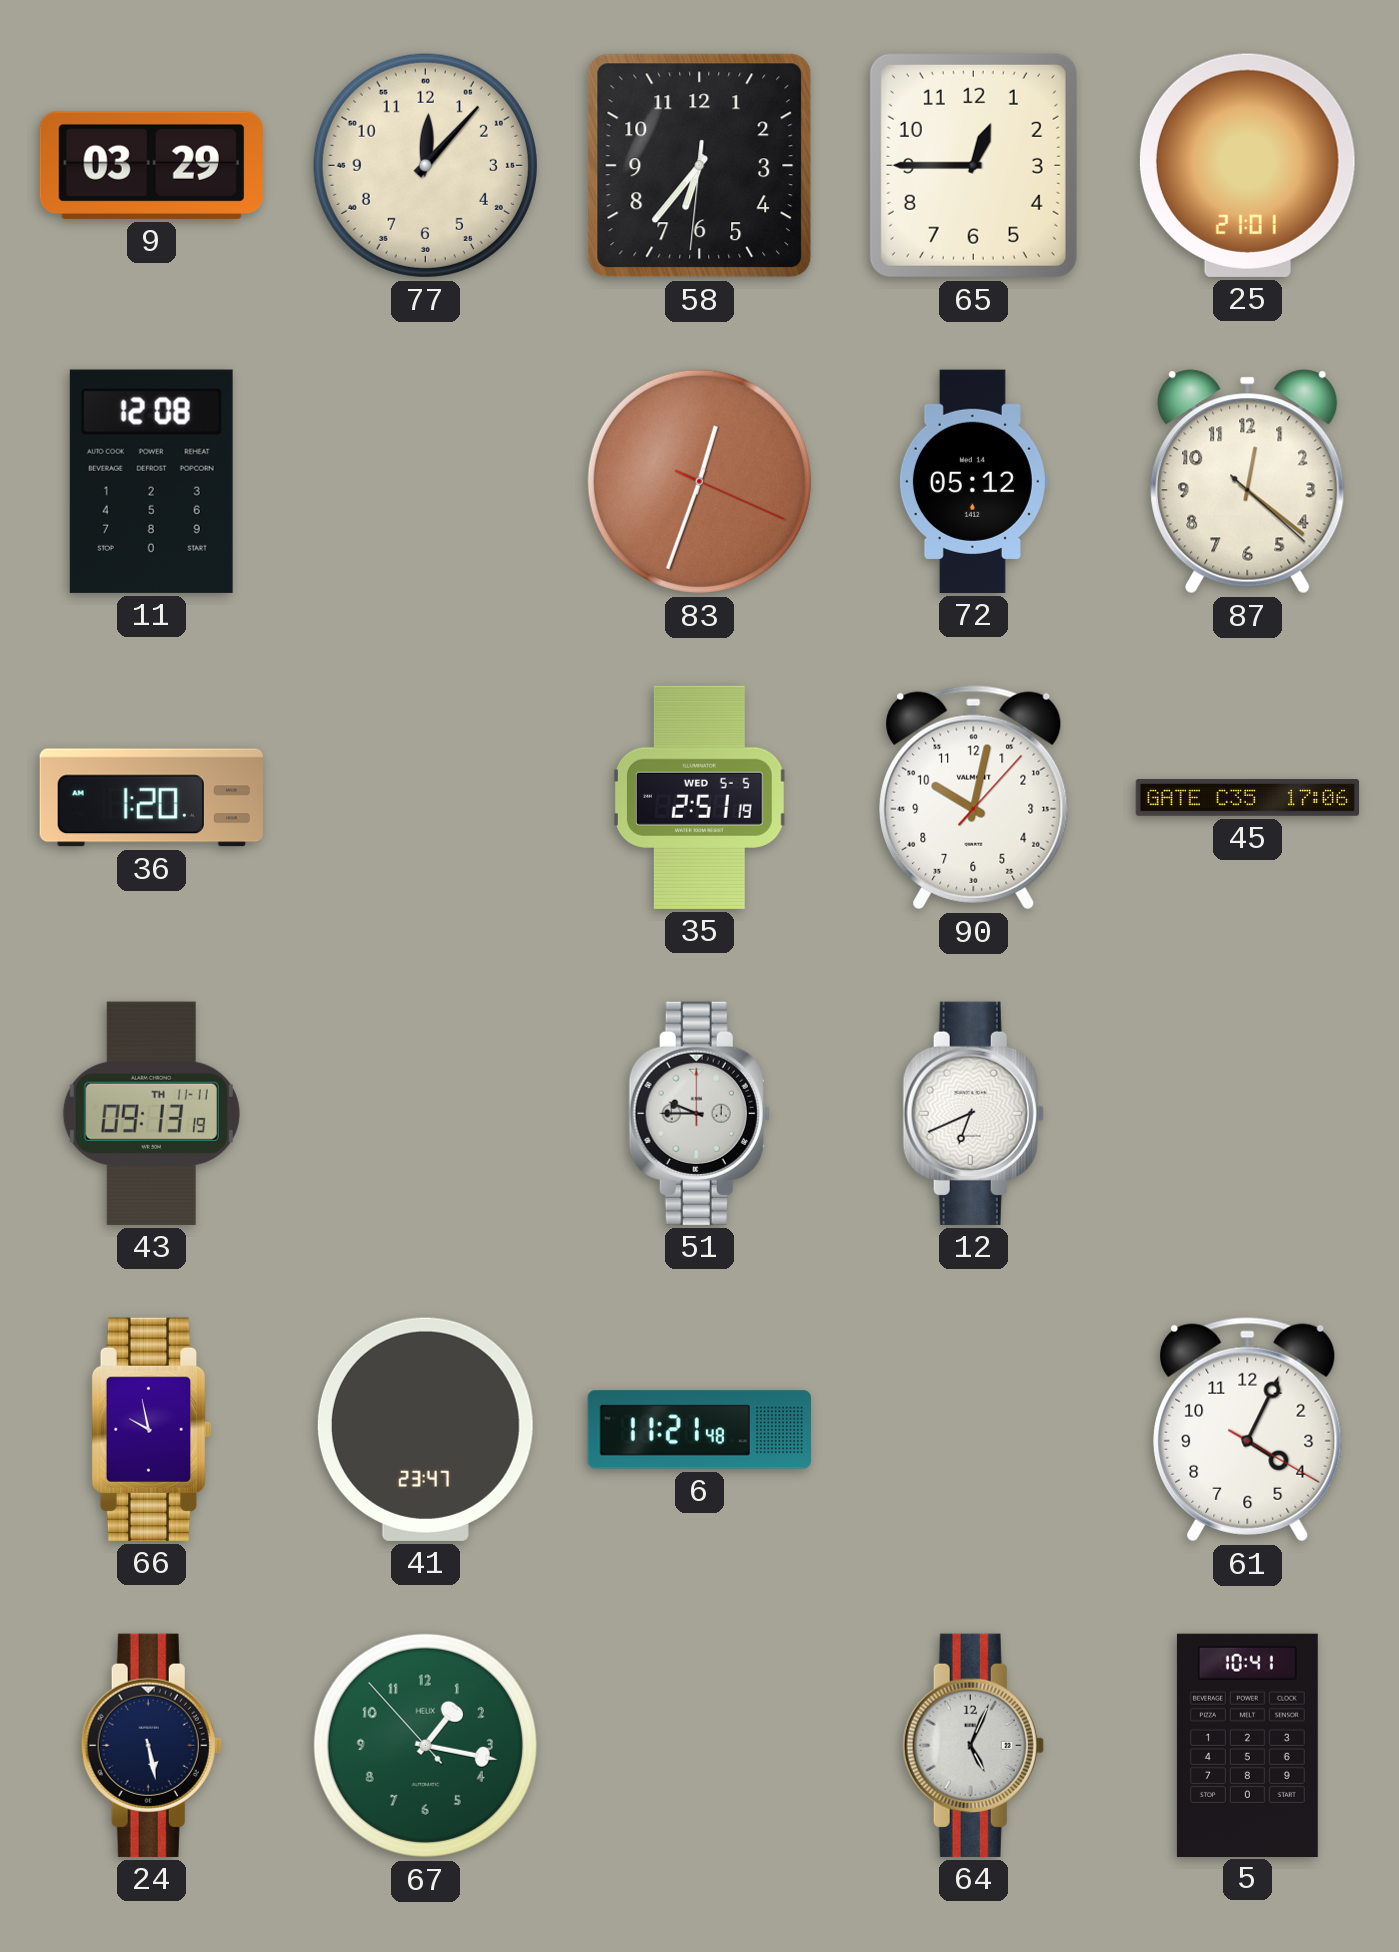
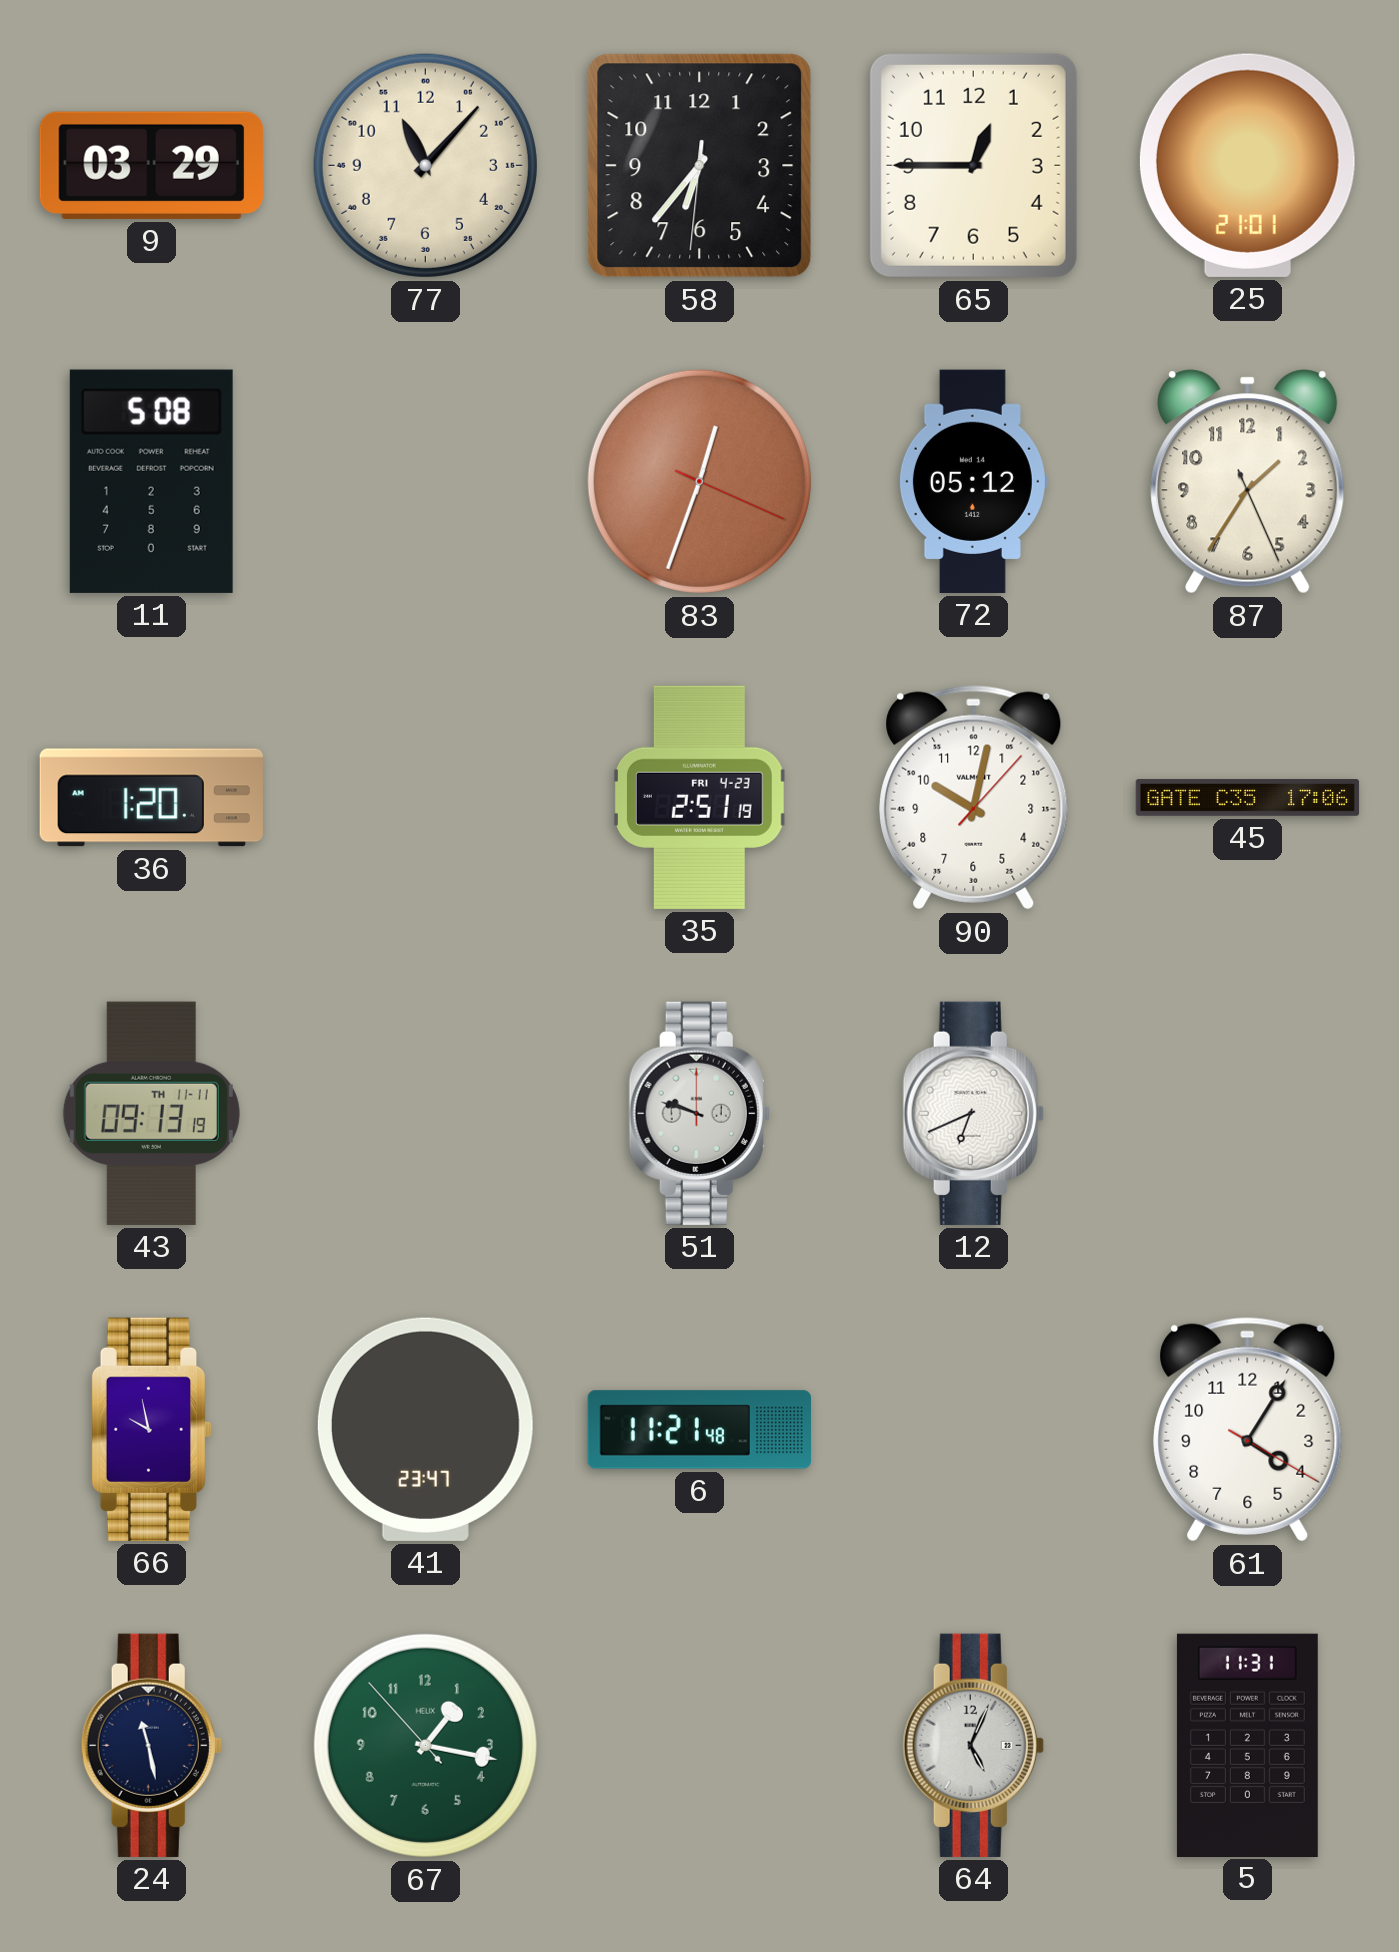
77: 12:07 -> 11:07 (425, 165)
11: 12:08 -> 5:08 (151, 481)
87: 12:21 -> 1:35 (1248, 482)
35 date: WED 5-5 -> FRI 4-23 (699, 797)
51: 9:45 -> 9:48 (699, 1113)
61: 4:04 -> 4:05 (1248, 1430)
24: 5:28 -> 11:28 (151, 1745)
5: 10:41 -> 11:31 (1247, 1745)
